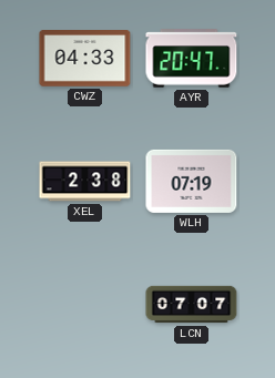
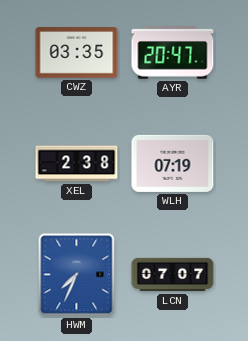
CWZ: 04:33 -> 03:35 (77, 53)
HWM: none -> 7:34 (77, 275)
